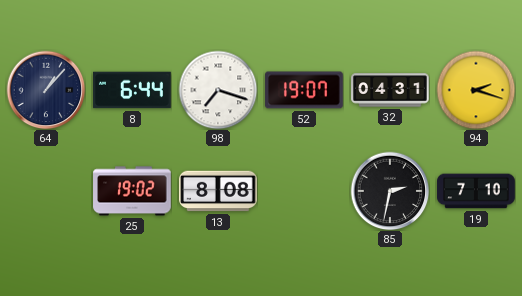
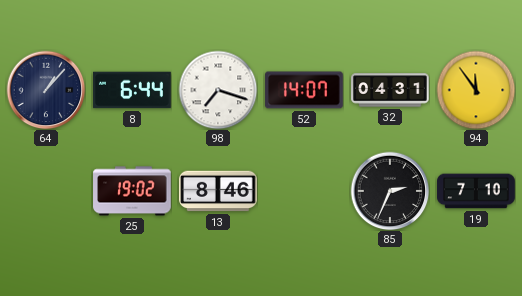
52: 19:07 -> 14:07 (304, 90)
94: 2:18 -> 11:54 (476, 90)
13: 8:08 -> 8:46 (218, 191)
85: 2:32 -> 2:34 (390, 191)
